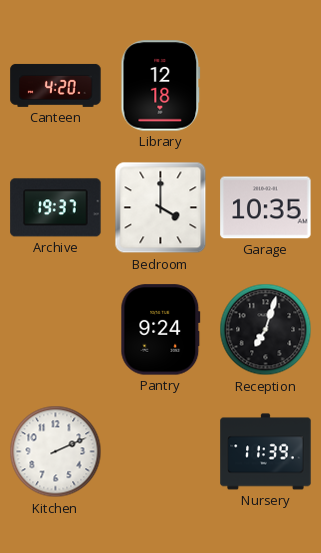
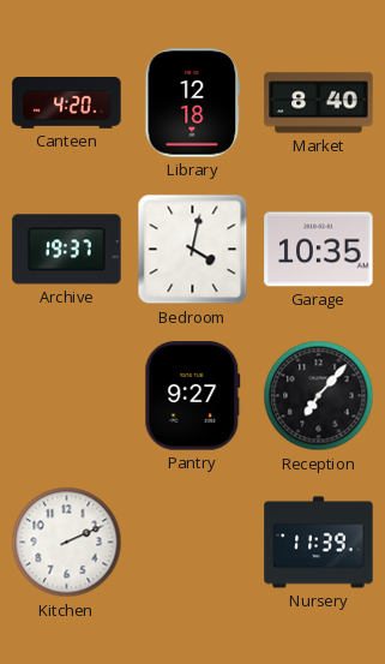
Market: none -> 8:40 (319, 103)
Bedroom: 4:00 -> 4:02 (193, 250)
Pantry: 9:24 -> 9:27 (193, 396)
Reception: 7:03 -> 7:07 (319, 396)
